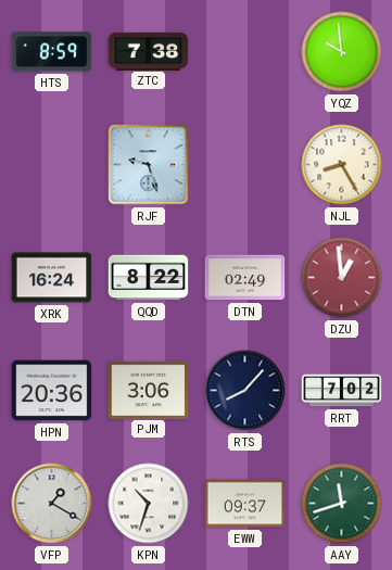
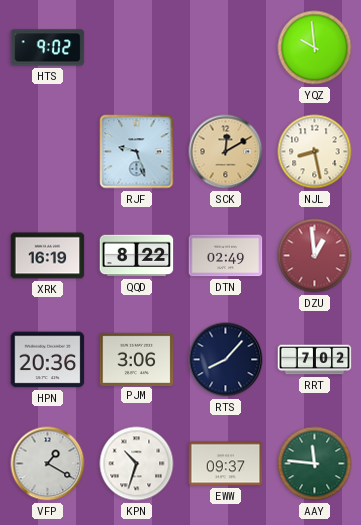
HTS: 8:59 -> 9:02 (48, 48)
ZTC: 7:38 -> none (149, 51)
SCK: none -> 12:10 (226, 152)
NJL: 8:25 -> 8:28 (315, 152)
XRK: 16:24 -> 16:19 (48, 256)
AAY: 11:42 -> 11:46 (315, 464)
